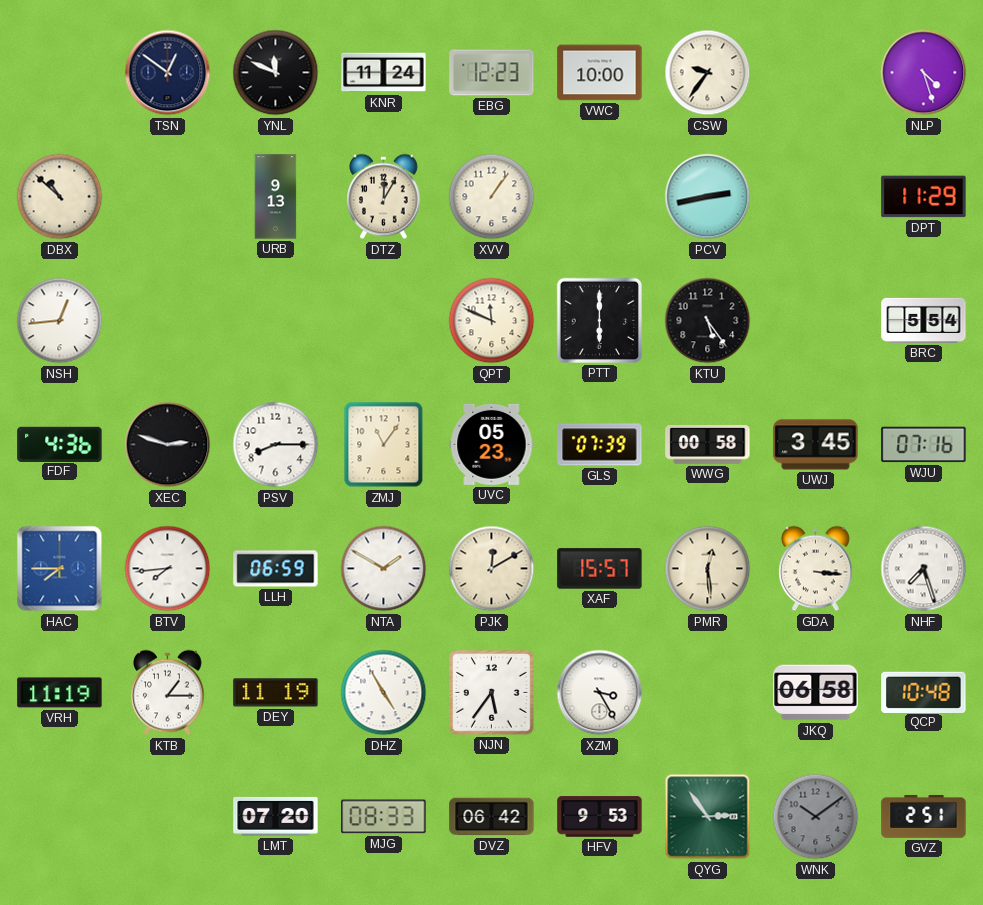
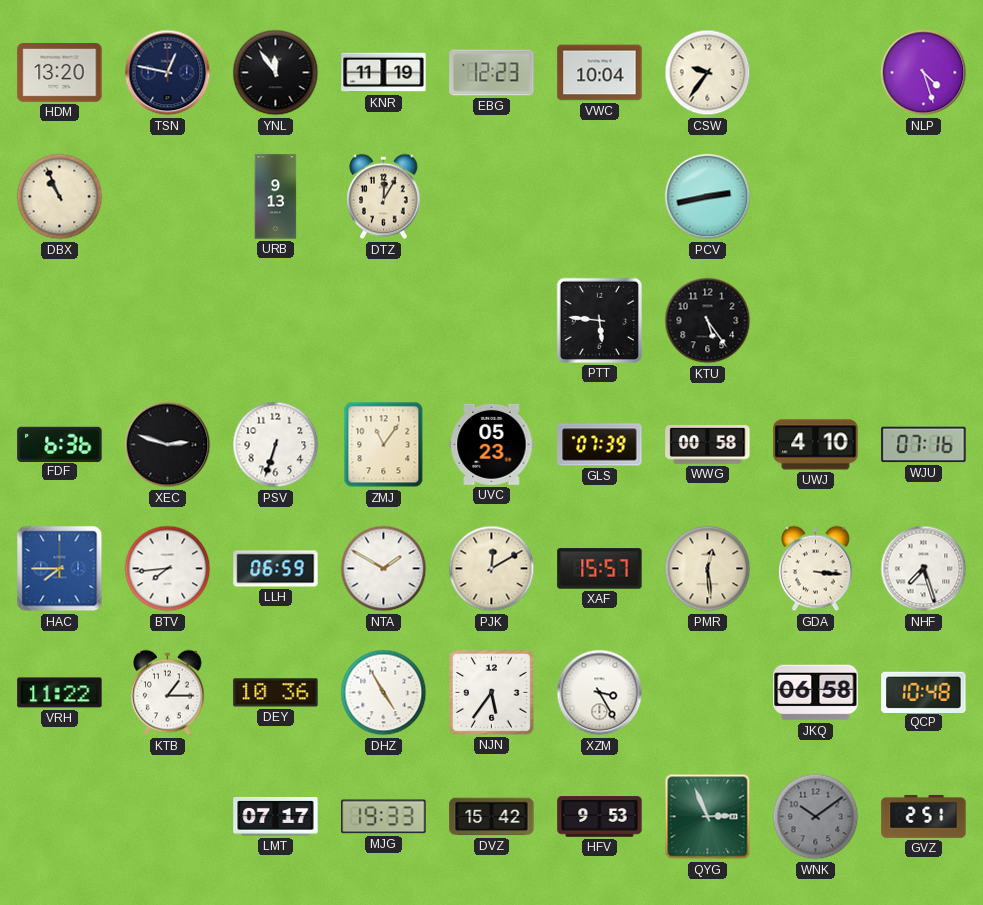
HDM: none -> 13:20 (60, 73)
TSN: 12:51 -> 12:47 (168, 73)
YNL: 11:49 -> 11:54 (276, 73)
KNR: 11:24 -> 11:19 (384, 73)
VWC: 10:00 -> 10:04 (600, 73)
DBX: 10:52 -> 10:56 (60, 197)
XVV: 1:06 -> none (492, 197)
DPT: 11:29 -> none (924, 197)
NSH: 12:44 -> none (60, 321)
QPT: 11:49 -> none (492, 321)
PTT: 6:00 -> 5:46 (599, 320)
BRC: 5:54 -> none (924, 320)
FDF: 4:36 -> 6:36 (60, 444)
PSV: 8:15 -> 6:33 (276, 445)
UWJ: 3:45 -> 4:10 (816, 445)
VRH: 11:19 -> 11:22 (60, 693)
DEY: 11:19 -> 10:36 (276, 693)
LMT: 07:20 -> 07:17 (276, 816)
MJG: 08:33 -> 19:33 (384, 817)
DVZ: 06:42 -> 15:42 (492, 817)
QYG: 2:54 -> 2:56 (708, 817)
